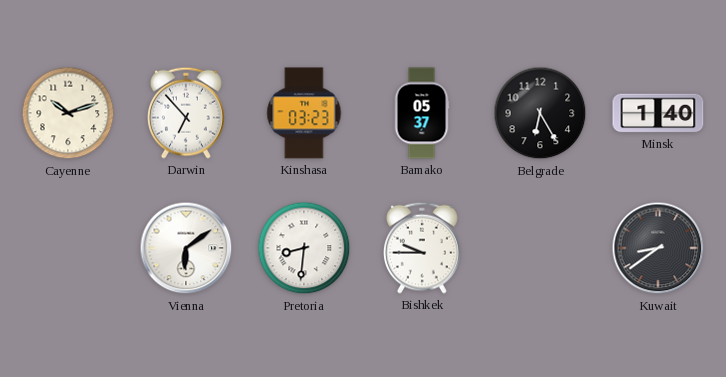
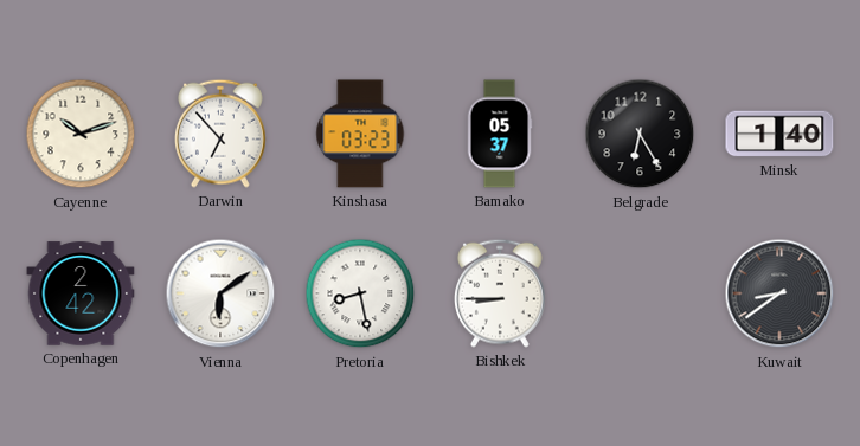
Copenhagen: none -> 2:42 (81, 293)
Pretoria: 8:31 -> 8:28 (360, 293)
Bishkek: 9:45 -> 8:45 (501, 293)
